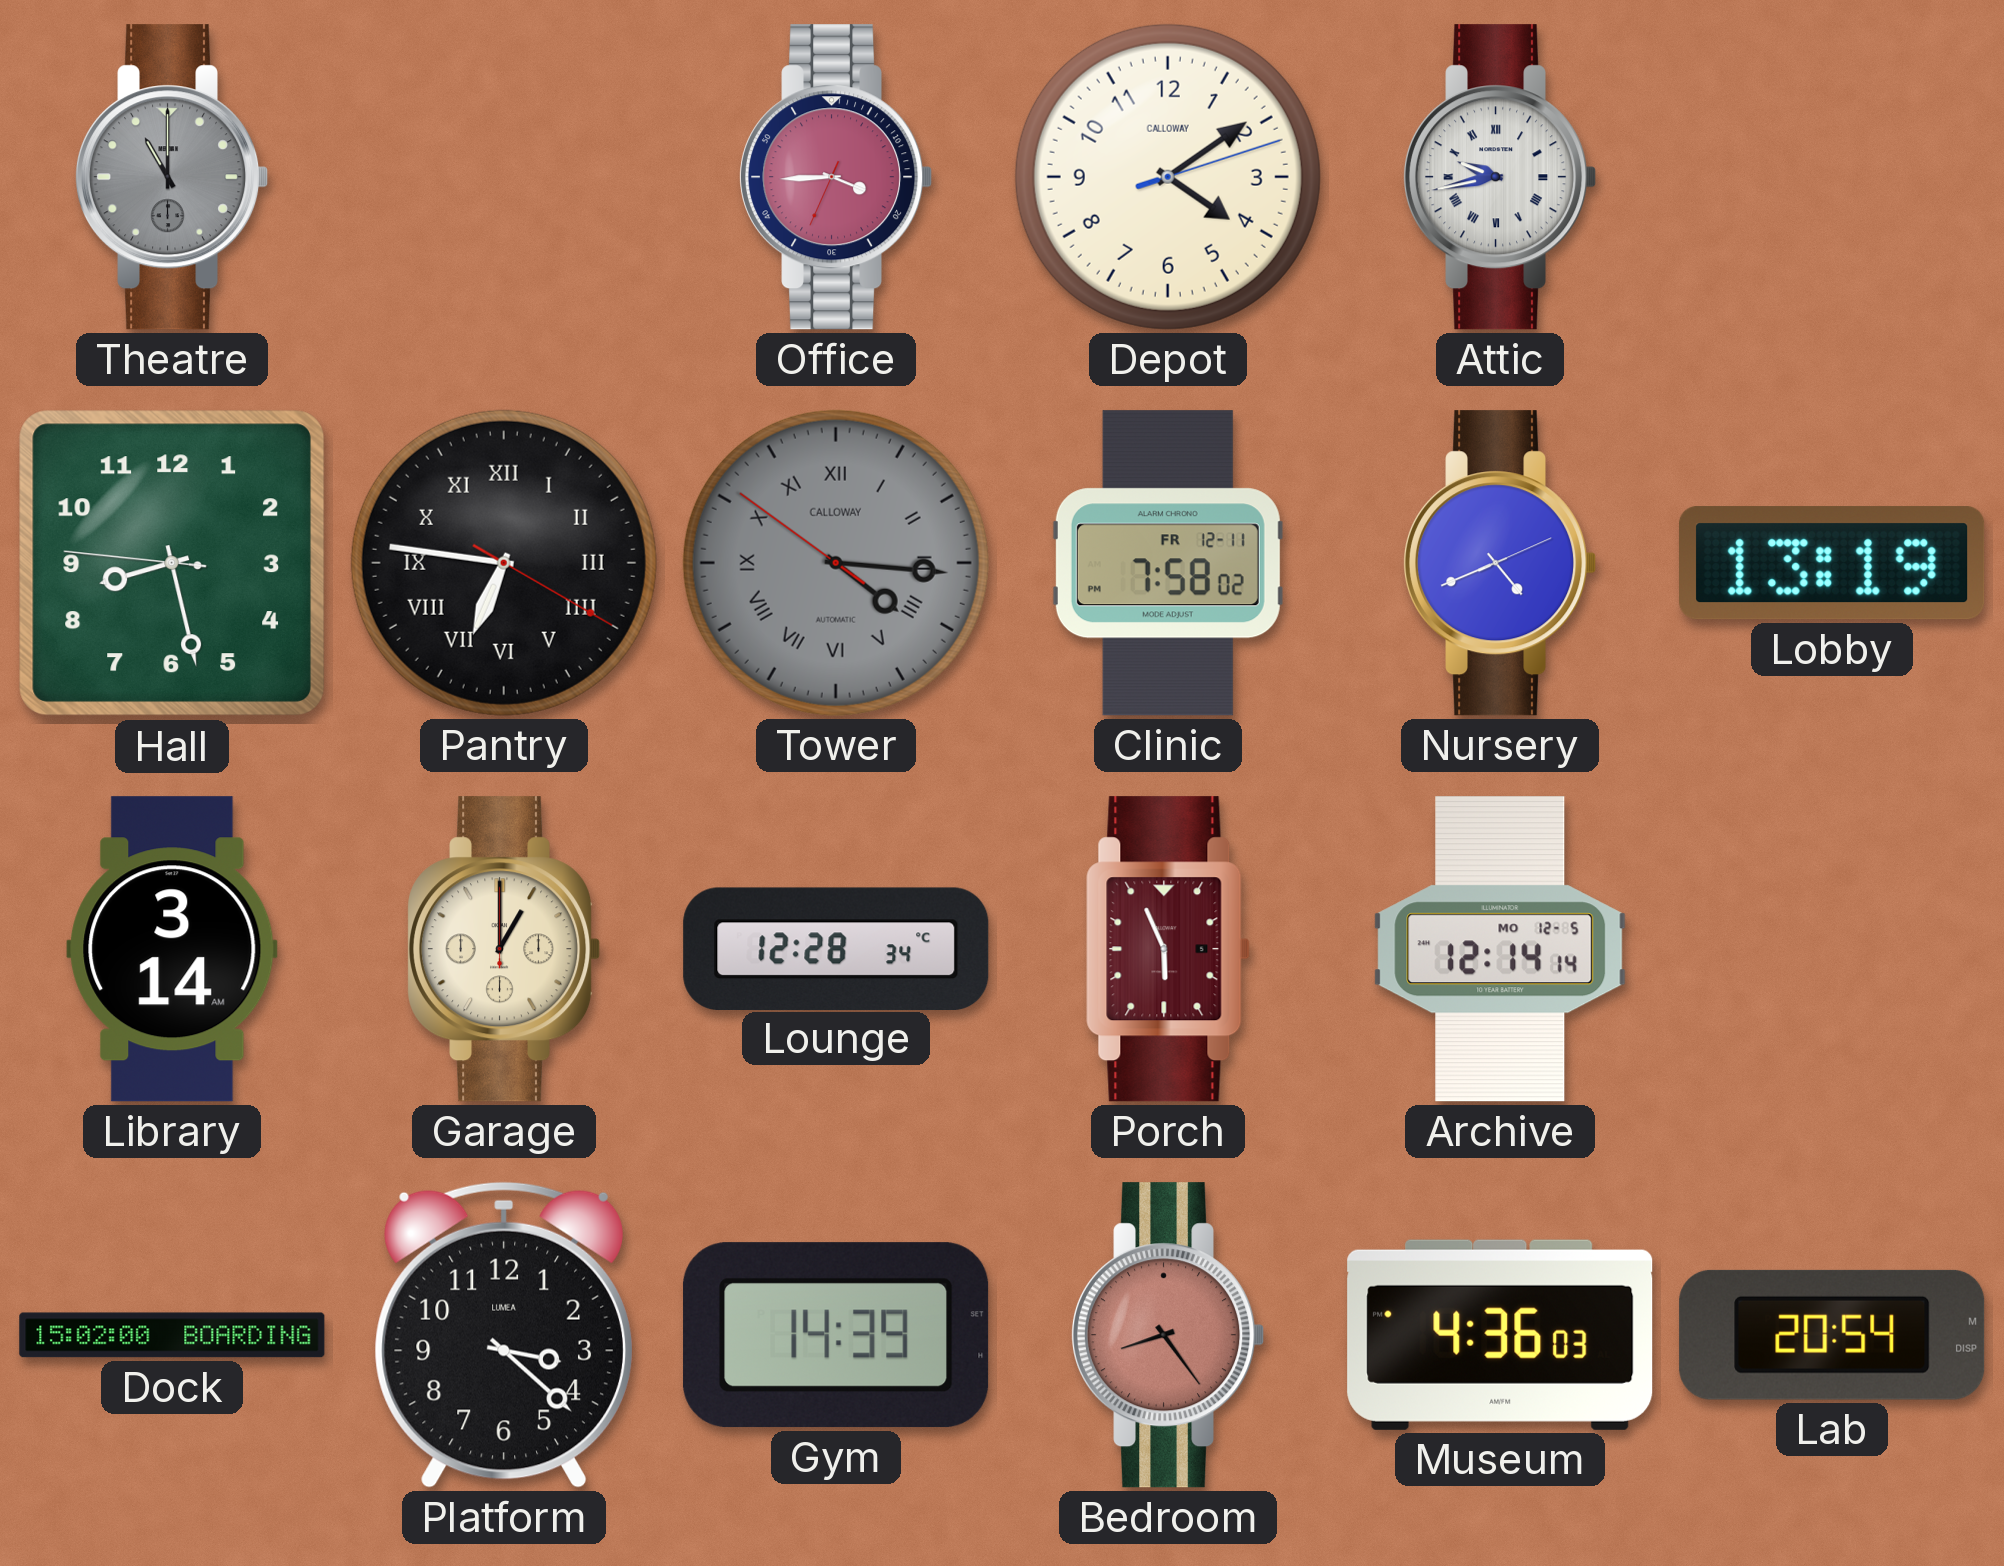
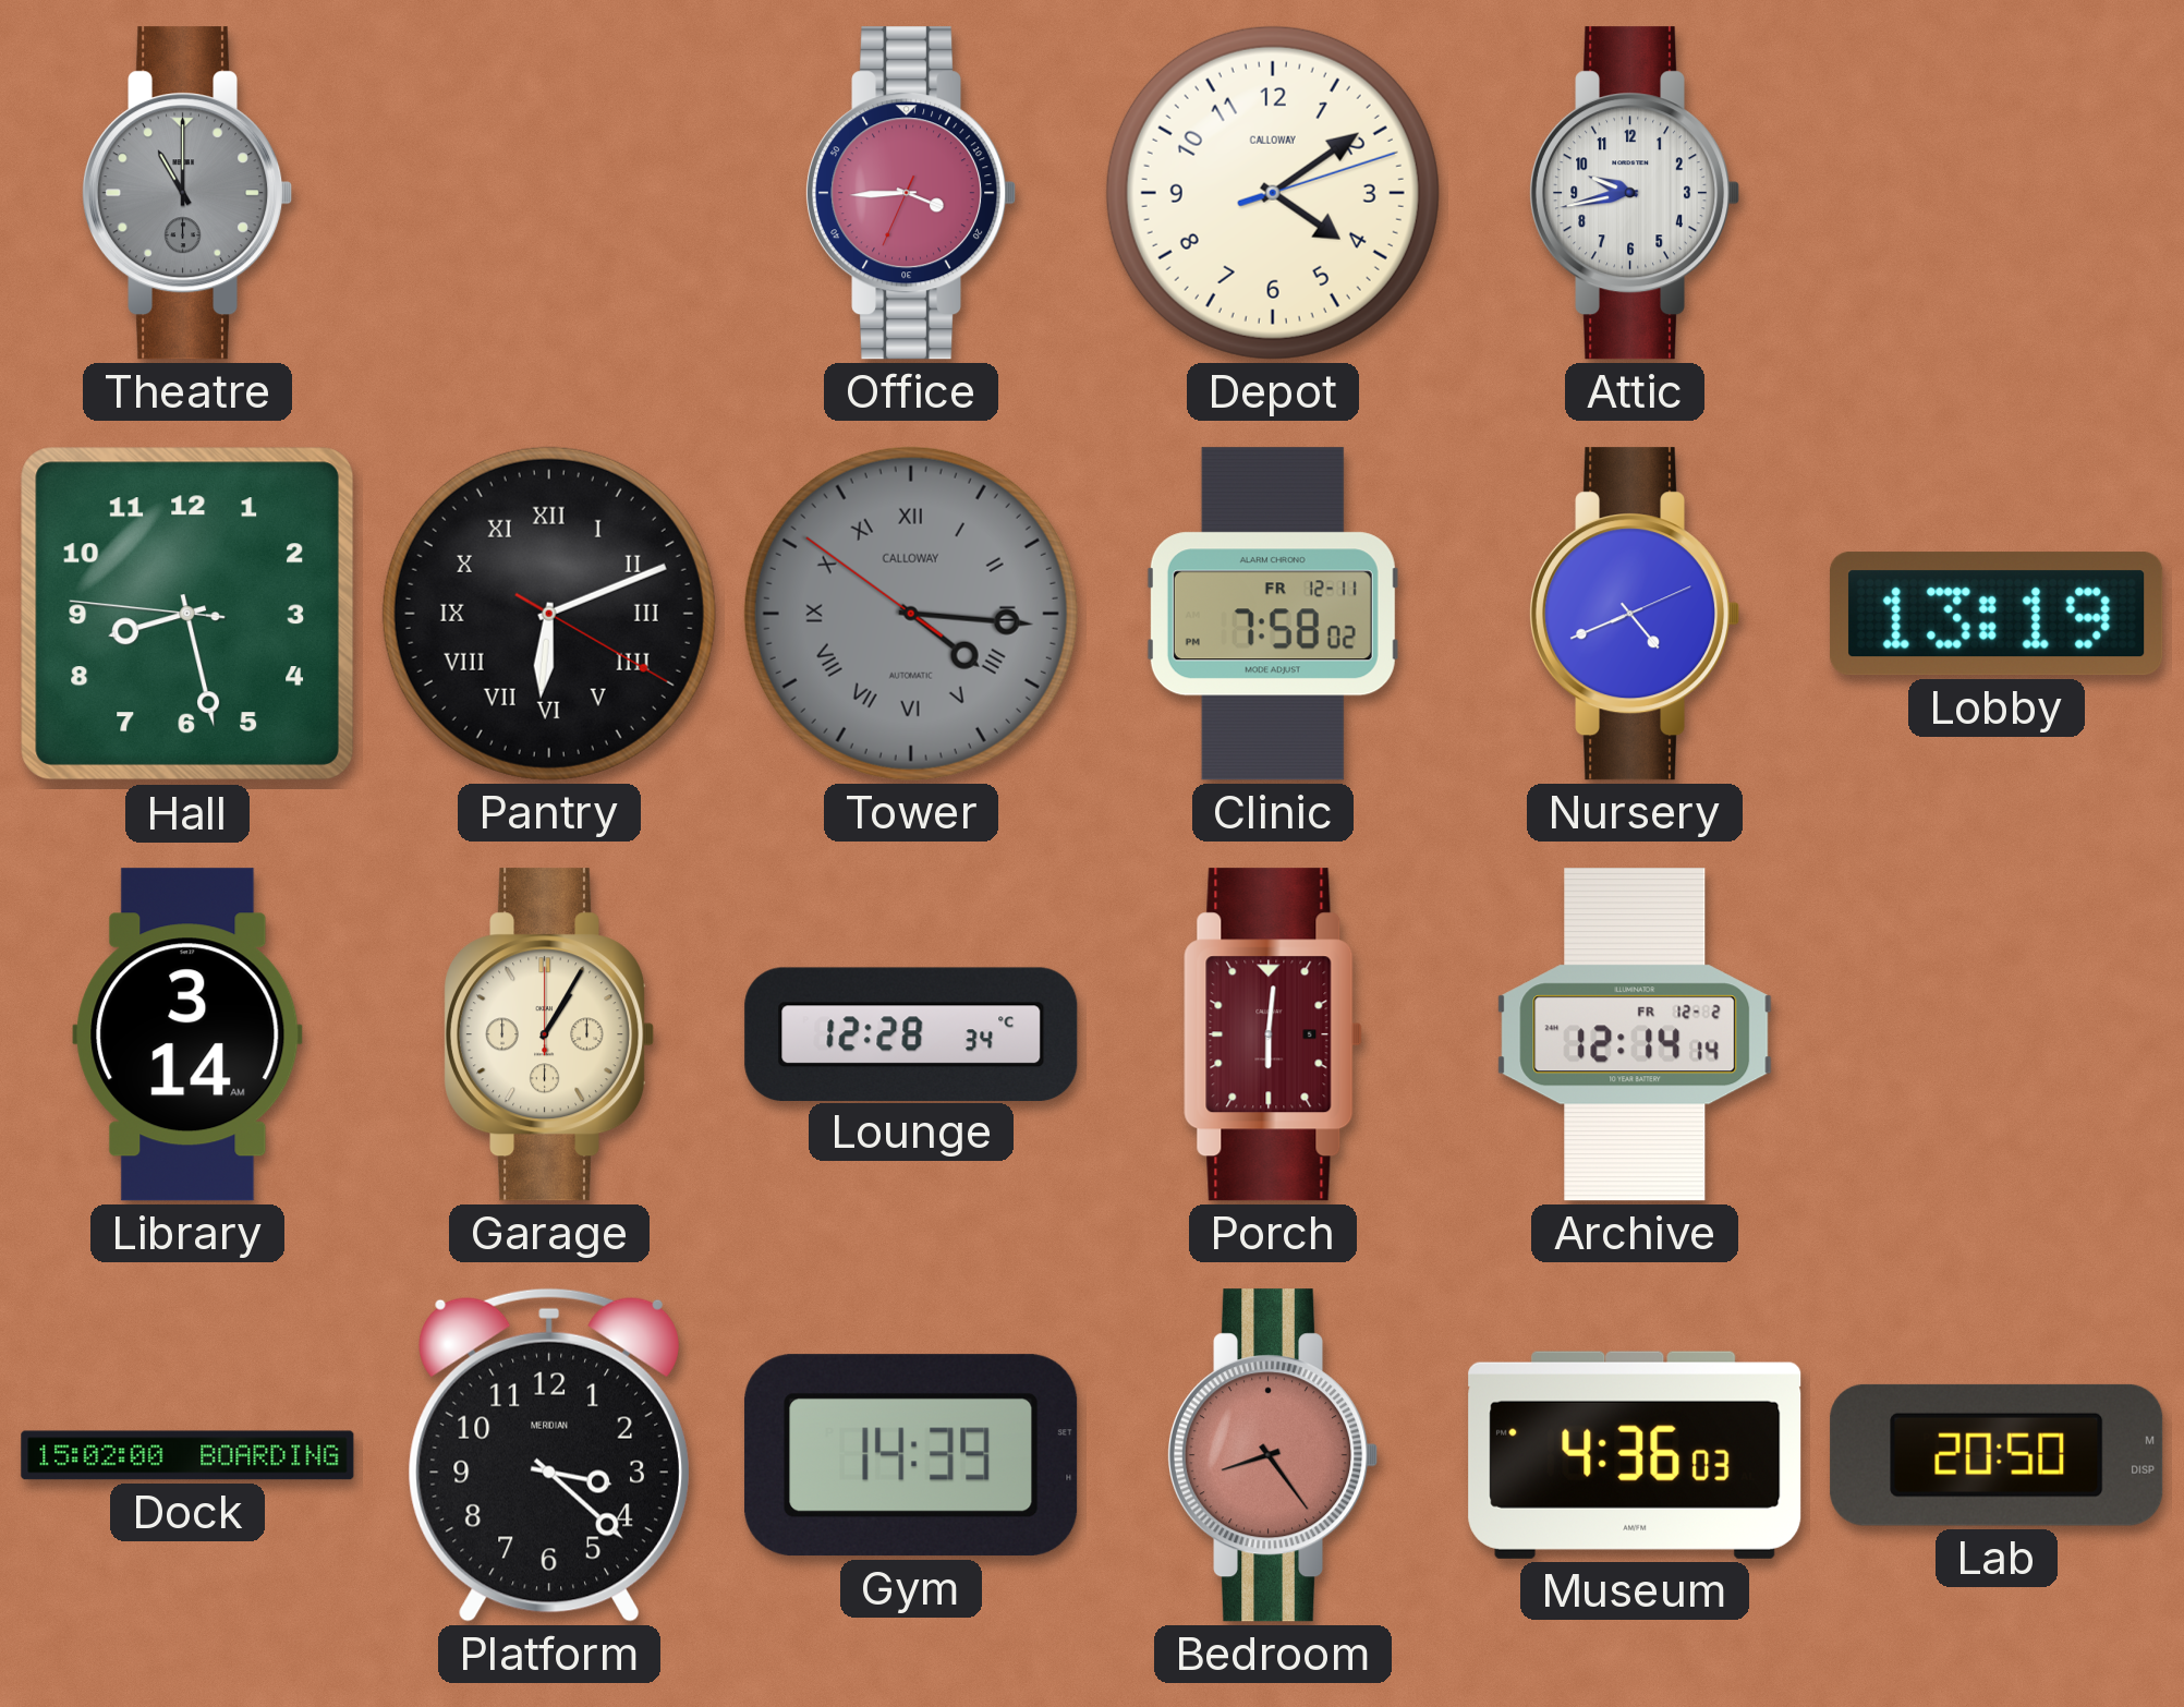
Attic numerals: Roman -> Arabic (1636, 193)
Pantry: 6:46 -> 6:11 (549, 614)
Garage: 1:00 -> 1:05 (550, 1034)
Porch: 5:56 -> 6:01 (1273, 1034)
Archive date: MO 12-5 -> FR 12-2 (1635, 1034)
Platform brand: LUMEA -> MERIDIAN (549, 1455)
Lab: 20:54 -> 20:50 (1997, 1455)
